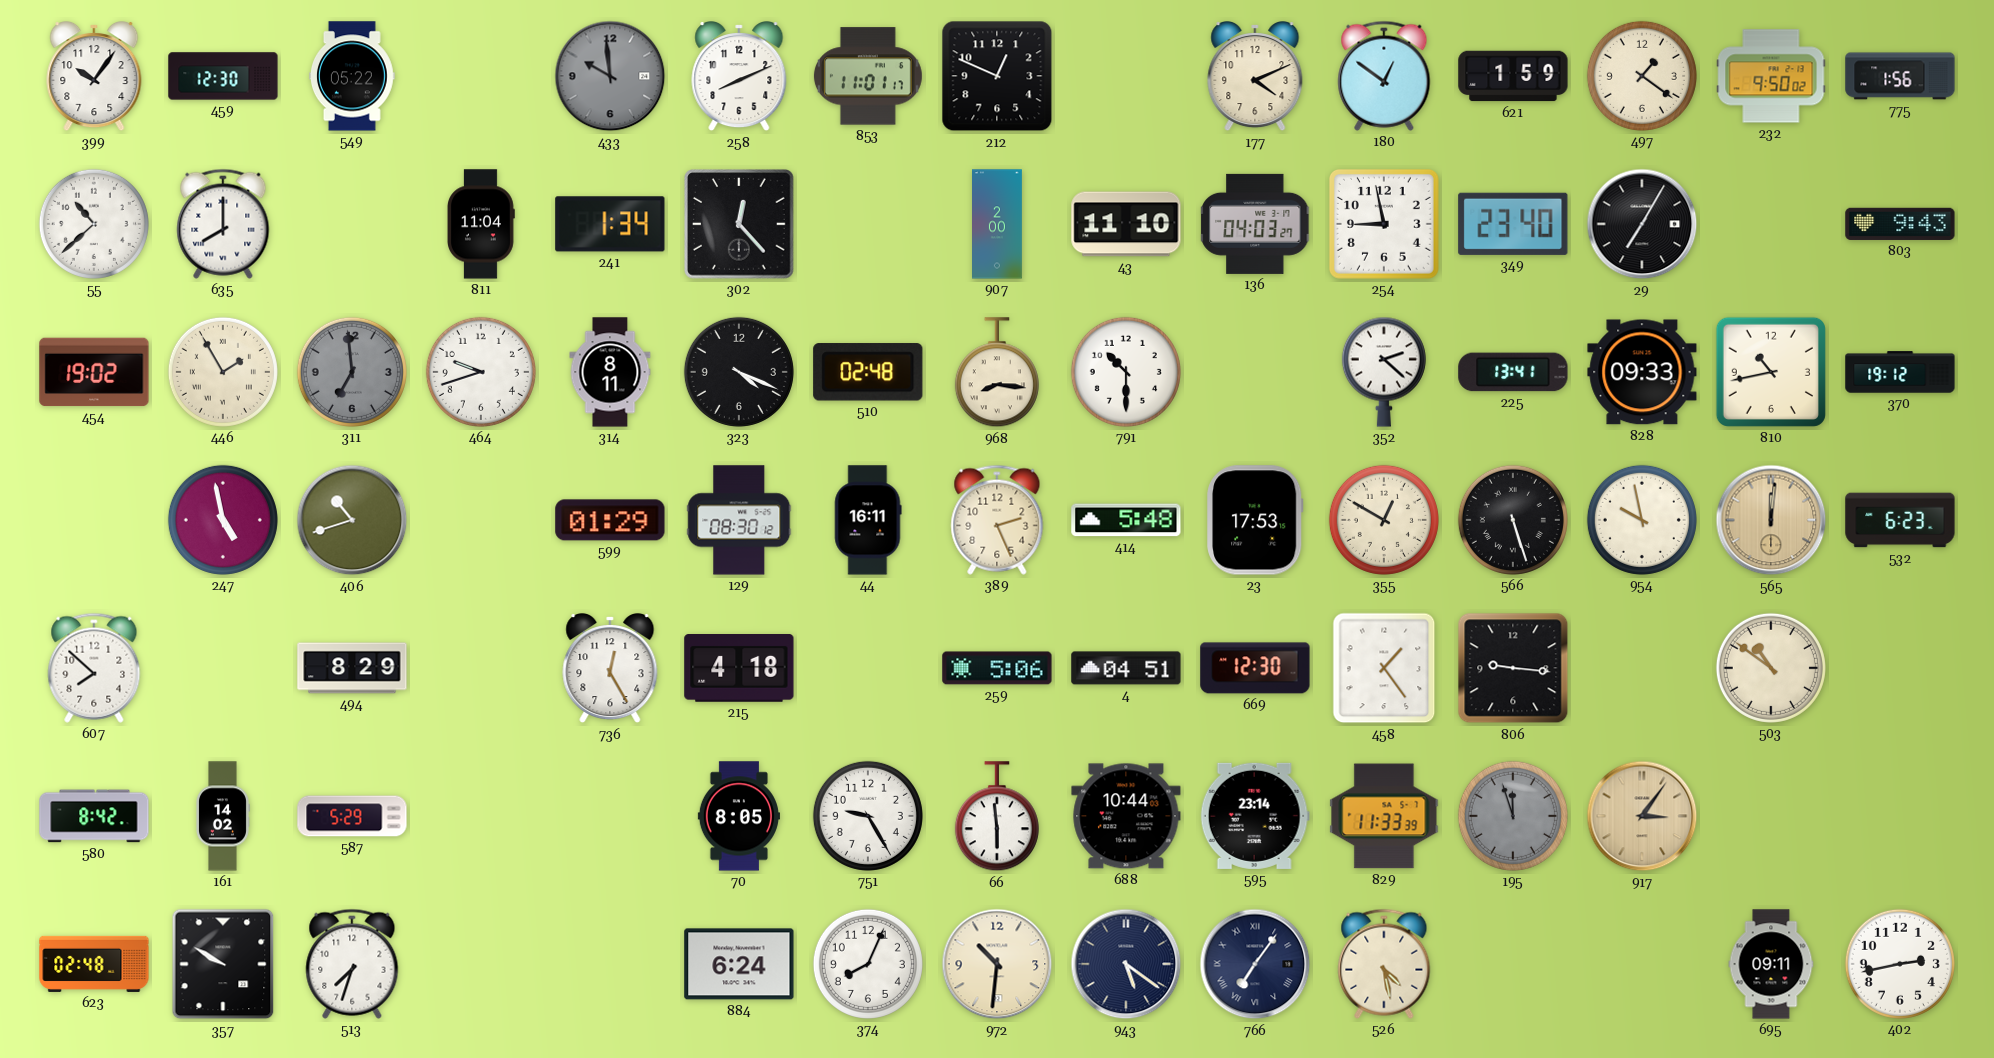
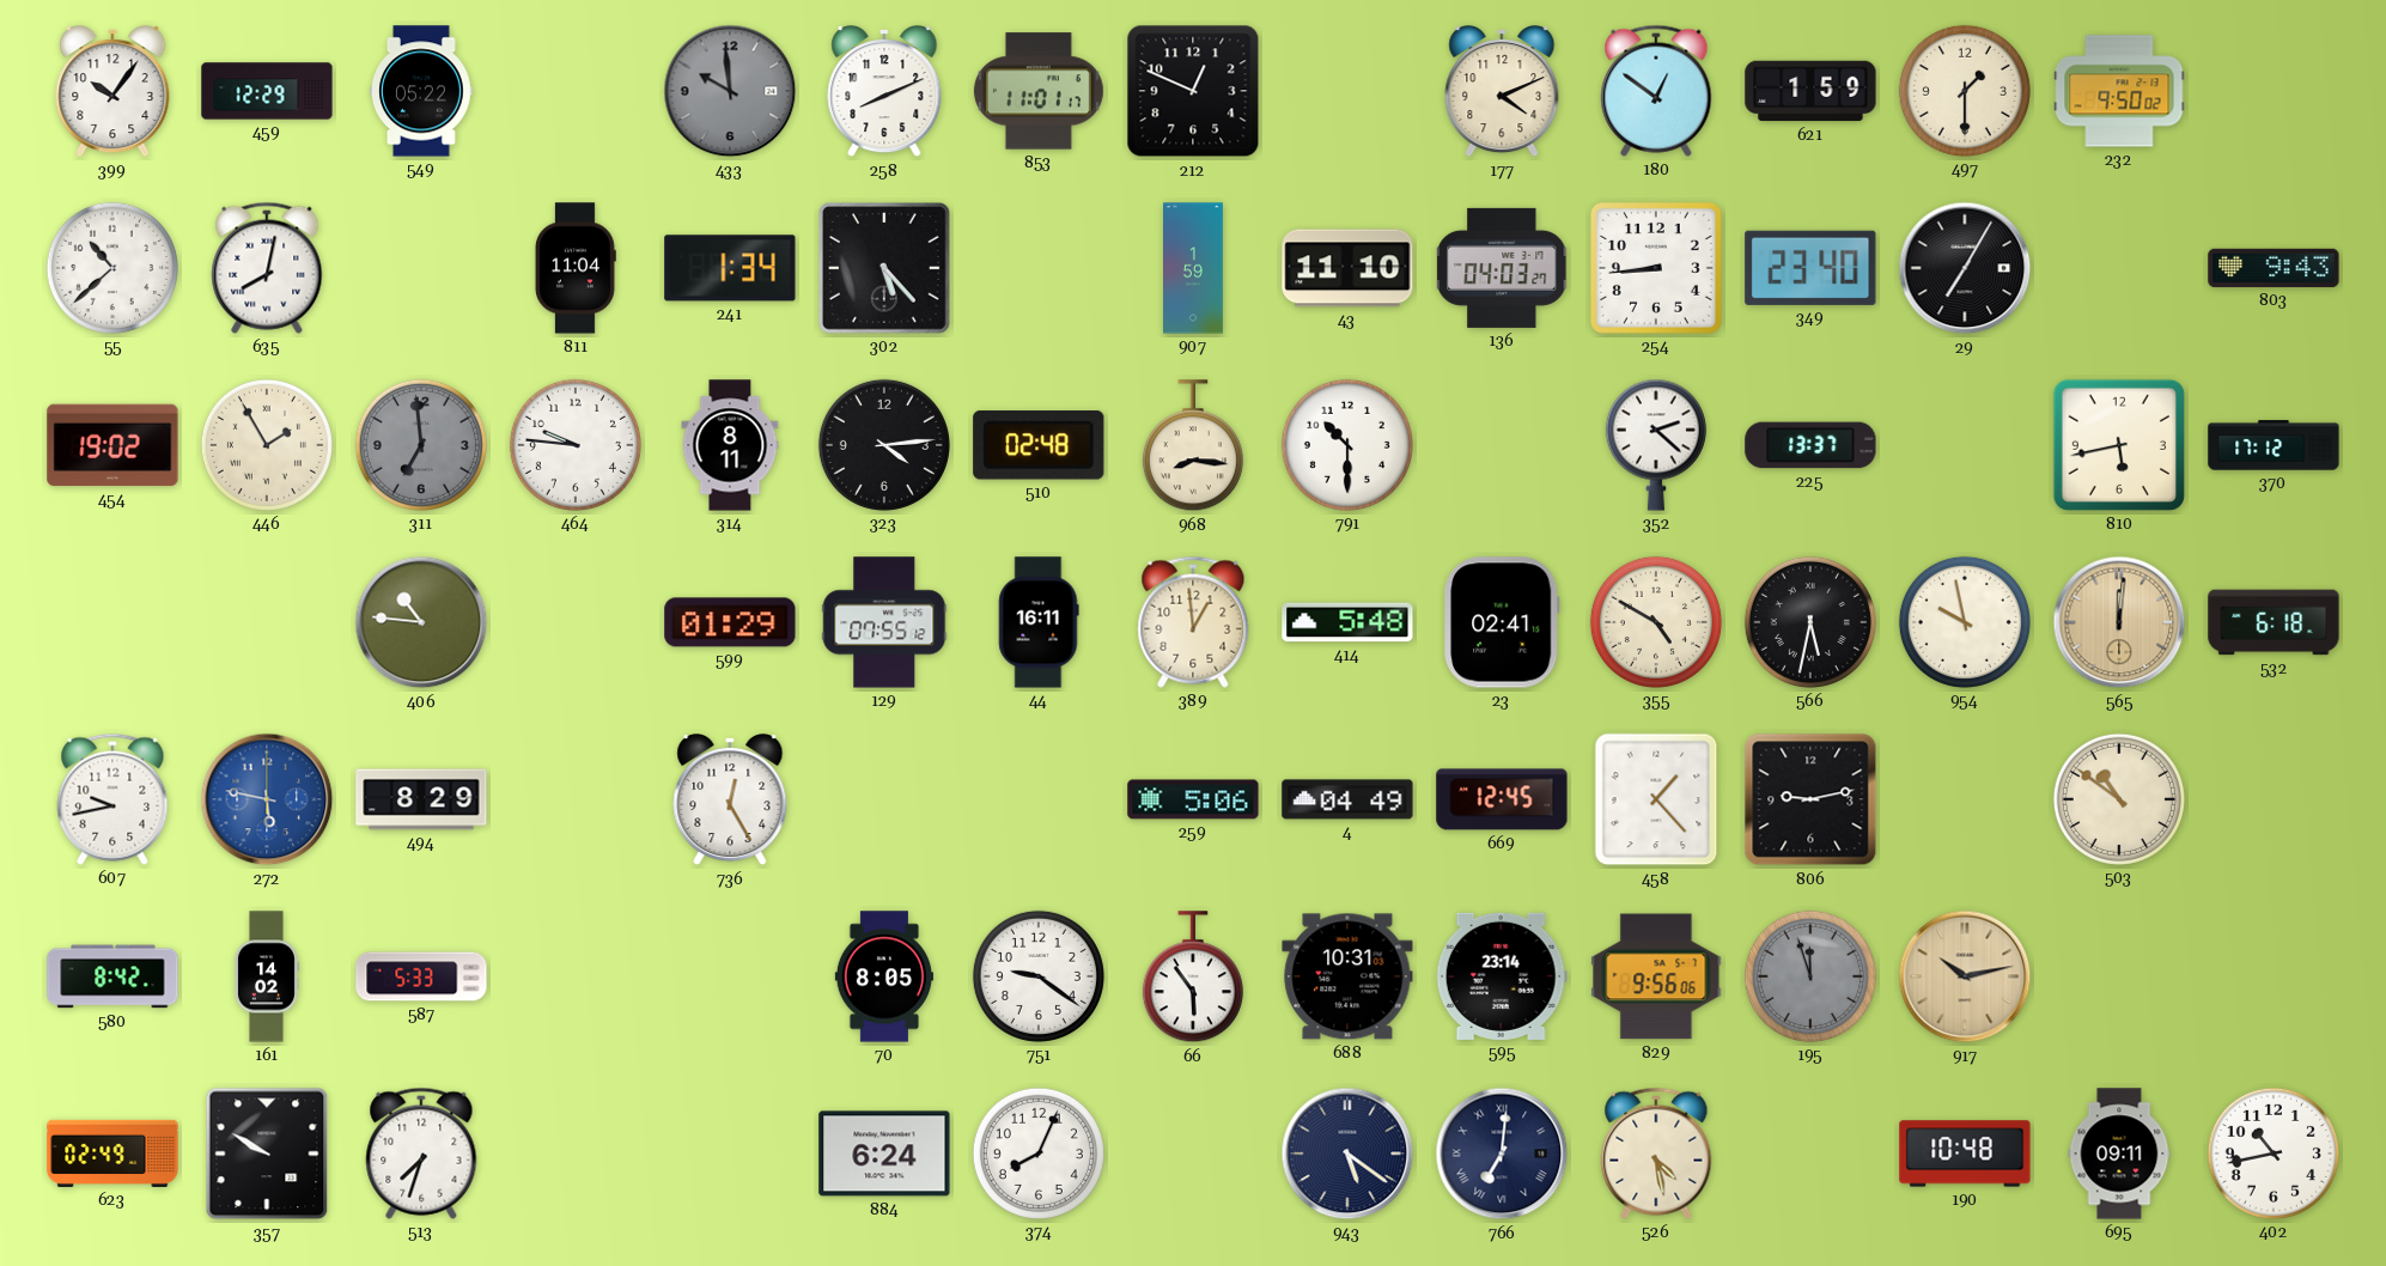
459: 12:30 -> 12:29 (267, 91)
497: 1:21 -> 1:30 (1965, 91)
775: 1:56 -> none (1900, 76)
635: 8:00 -> 8:02 (267, 268)
302: 12:23 -> 5:23 (885, 269)
907: 2:00 -> 1:59 (1194, 268)
254: 8:58 -> 8:44 (1656, 268)
464: 9:42 -> 9:46 (576, 445)
323: 4:19 -> 4:14 (884, 445)
225: 13:41 -> 13:37 (1810, 445)
828: 09:33 -> none (1642, 372)
810: 10:43 -> 5:43 (2119, 445)
370: 19:12 -> 17:12 (2274, 445)
247: 4:58 -> none (223, 520)
406: 10:42 -> 10:46 (421, 622)
129: 08:30 -> 07:55 (884, 622)
389: 2:26 -> 12:59 (1193, 622)
23: 17:53 -> 02:41 (1502, 622)
355: 12:50 -> 4:50 (1656, 622)
566: 5:27 -> 5:32 (1810, 622)
532: 6:23 -> 6:18 (2274, 622)
607: 7:52 -> 9:43 (112, 799)
272: none -> 5:47 (267, 799)
215: 4:18 -> none (739, 669)
4: 04:51 -> 04:49 (1347, 799)
669: 12:30 -> 12:45 (1502, 799)
458: 1:24 -> 1:23 (1656, 799)
806: 9:16 -> 9:13 (1810, 799)
587: 5:29 -> 5:33 (421, 976)
751: 9:25 -> 9:21 (1039, 976)
66: 5:59 -> 5:54 (1193, 978)
688: 10:44 -> 10:31 (1347, 976)
829: 11:33 -> 9:56 (1656, 976)
917: 3:06 -> 10:13 (1965, 976)
623: 02:48 -> 02:49 (112, 1154)
972: 10:31 -> none (997, 964)
766: 7:06 -> 7:01 (1502, 1154)
190: none -> 10:48 (1965, 1154)
402: 2:43 -> 10:43 (2274, 1154)
